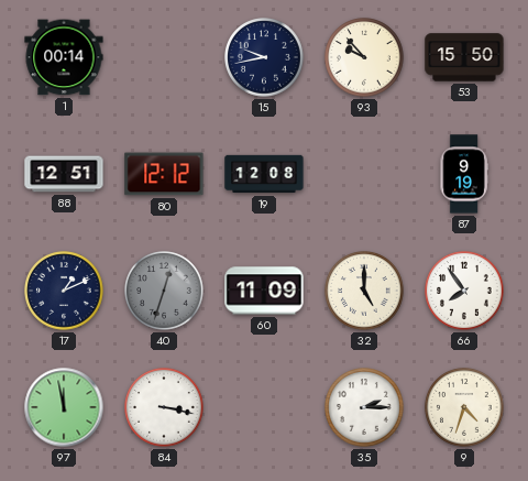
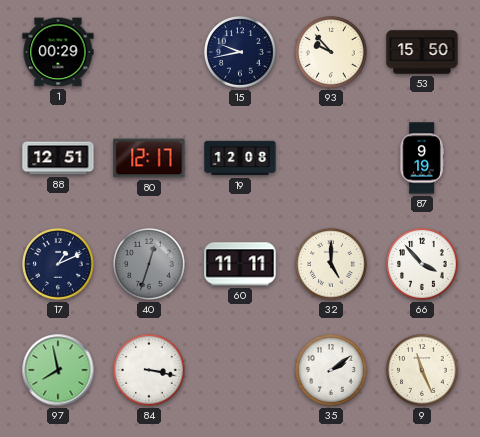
1: 00:14 -> 00:29 (58, 52)
80: 12:12 -> 12:17 (149, 158)
60: 11:09 -> 11:11 (240, 264)
66: 7:54 -> 3:53 (422, 264)
97: 11:58 -> 7:58 (58, 370)
35: 2:15 -> 2:09 (331, 370)
9: 4:33 -> 11:26 (422, 370)
